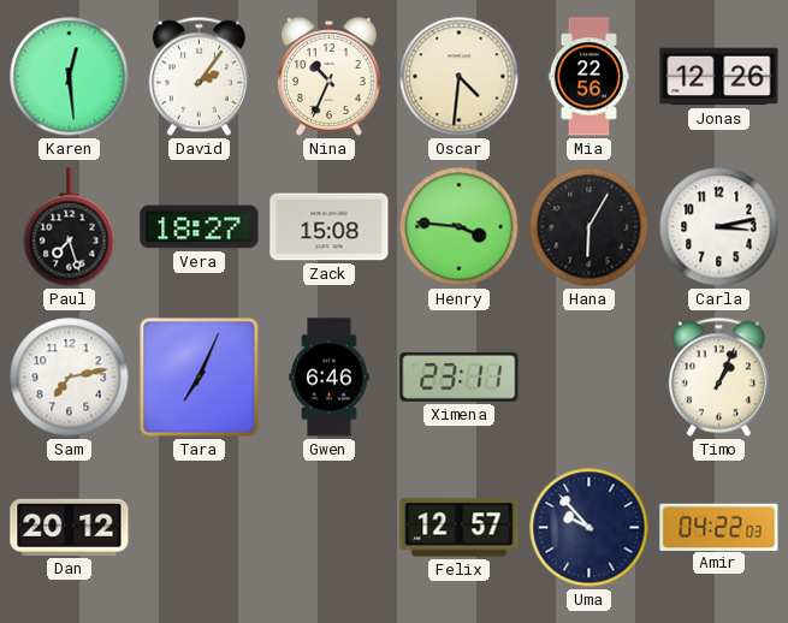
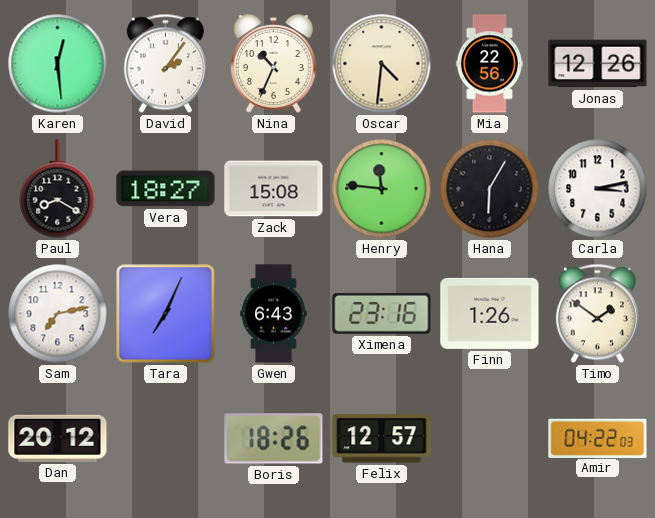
Paul: 7:27 -> 8:20 (58, 189)
Henry: 3:46 -> 11:46 (382, 189)
Gwen: 6:46 -> 6:43 (274, 314)
Ximena: 23:11 -> 23:16 (382, 313)
Finn: none -> 1:26 (490, 313)
Timo: 1:04 -> 1:51 (597, 314)
Boris: none -> 18:26 (274, 439)
Uma: 9:53 -> none (589, 528)
